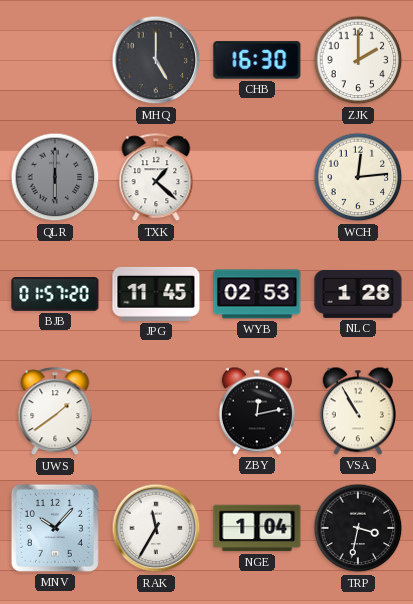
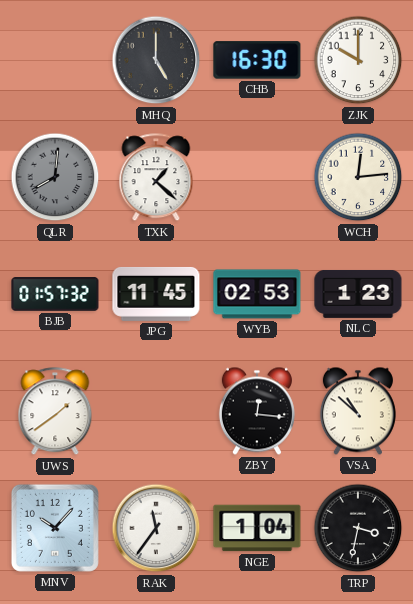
ZJK: 2:00 -> 10:00 (358, 60)
QLR: 6:00 -> 8:01 (55, 177)
BJB: 01:57:20 -> 01:57:32 (55, 295)
NLC: 1:28 -> 1:23 (358, 294)
ZBY: 12:13 -> 12:16 (257, 411)
VSA: 10:55 -> 10:52 (358, 411)
RAK: 11:35 -> 11:36 (156, 528)
